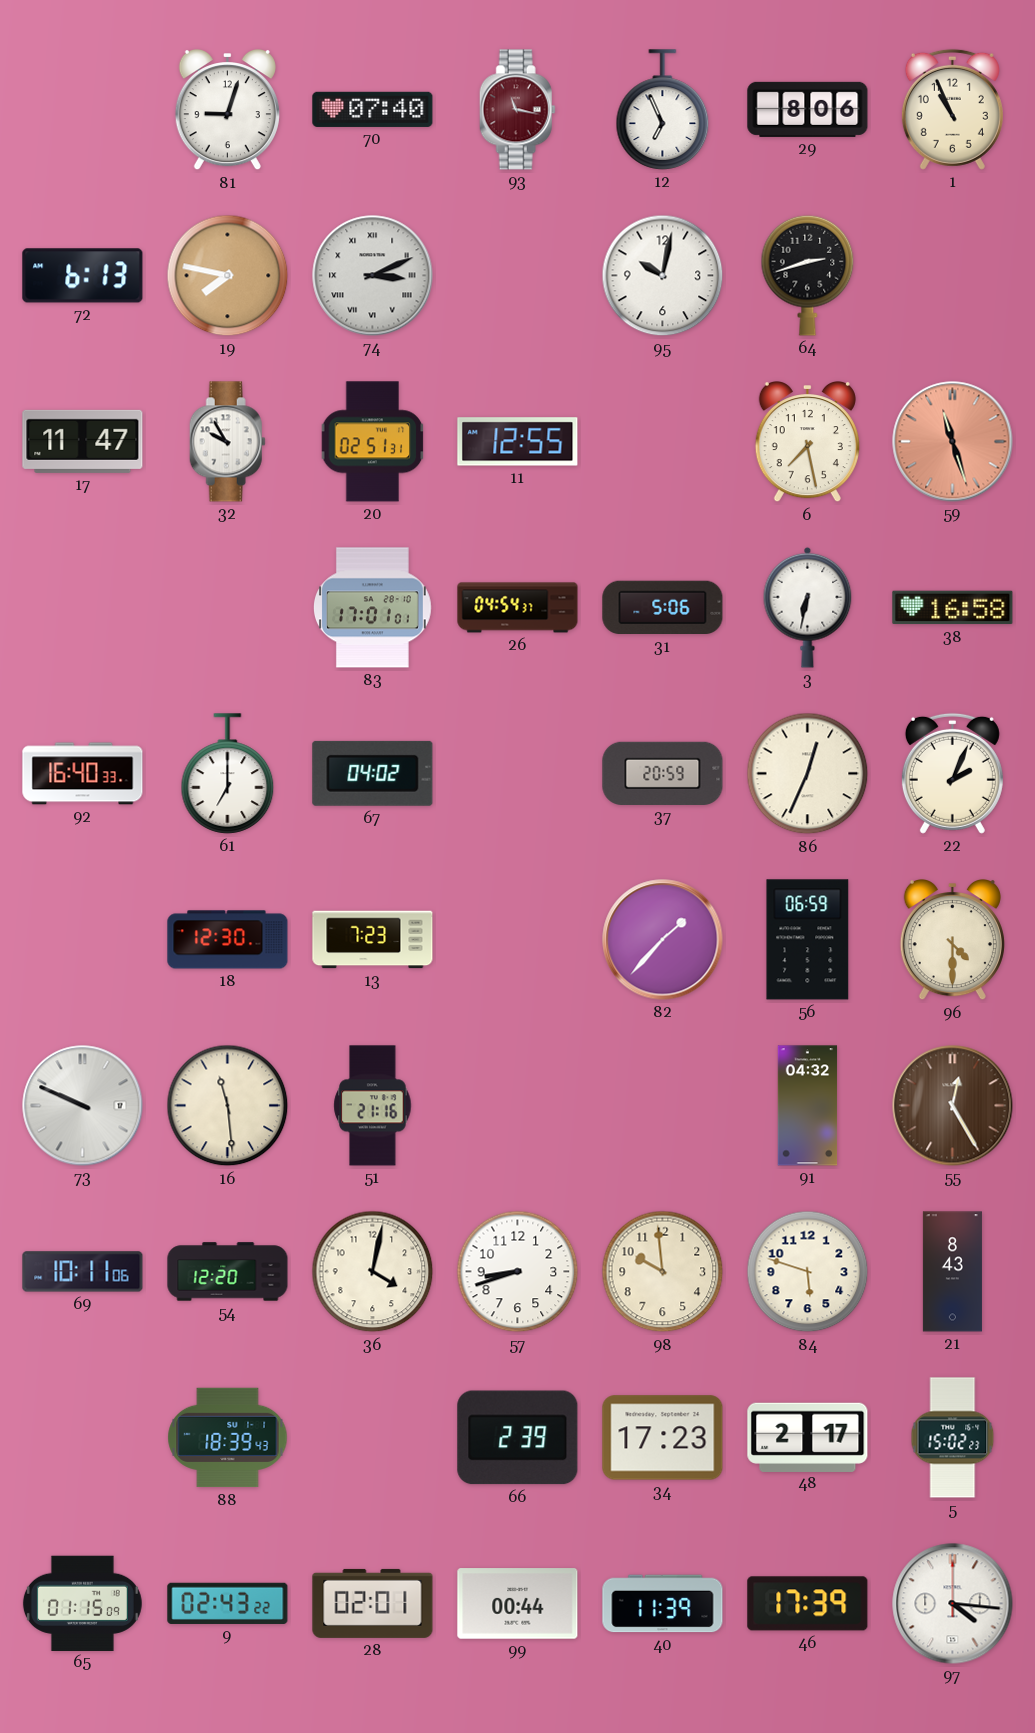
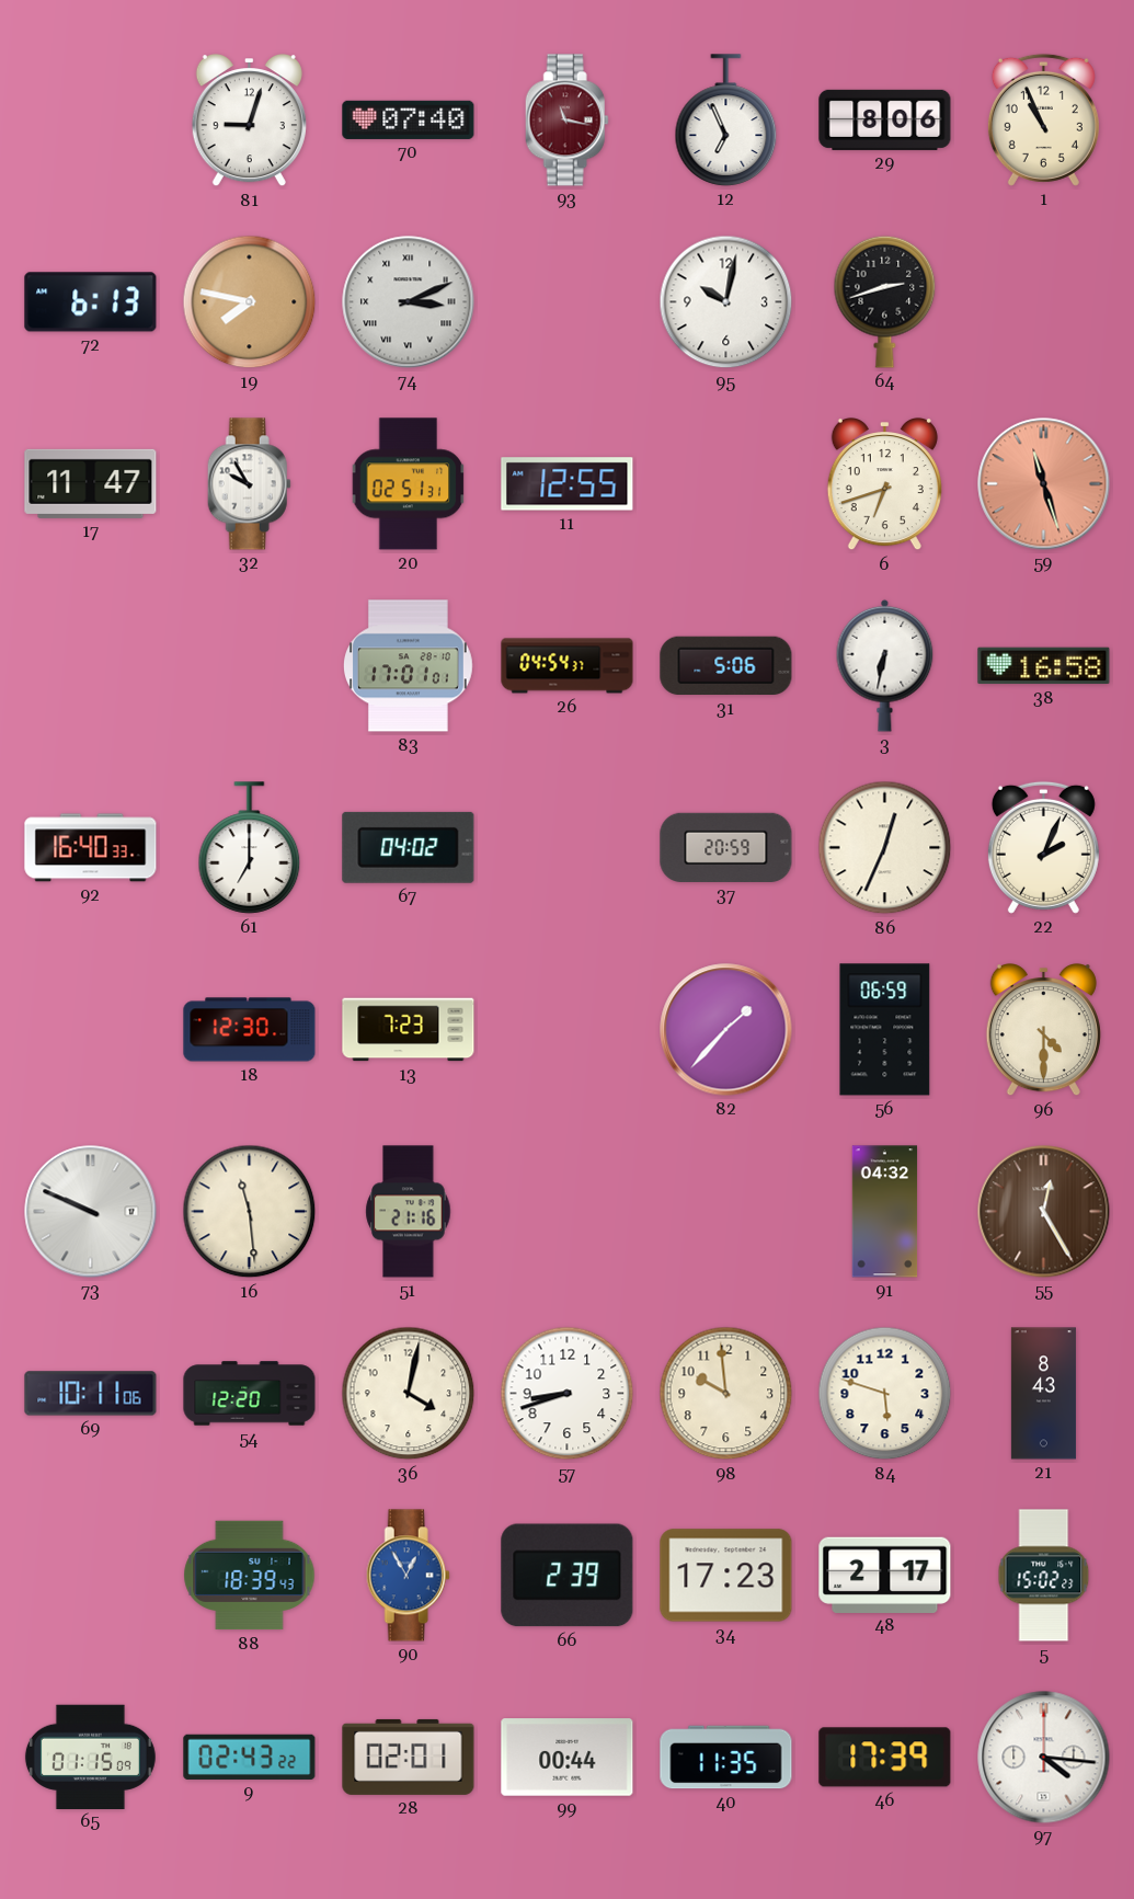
6: 7:28 -> 6:42 (884, 485)
90: none -> 12:55 (408, 1576)
40: 11:39 -> 11:35 (726, 1758)
